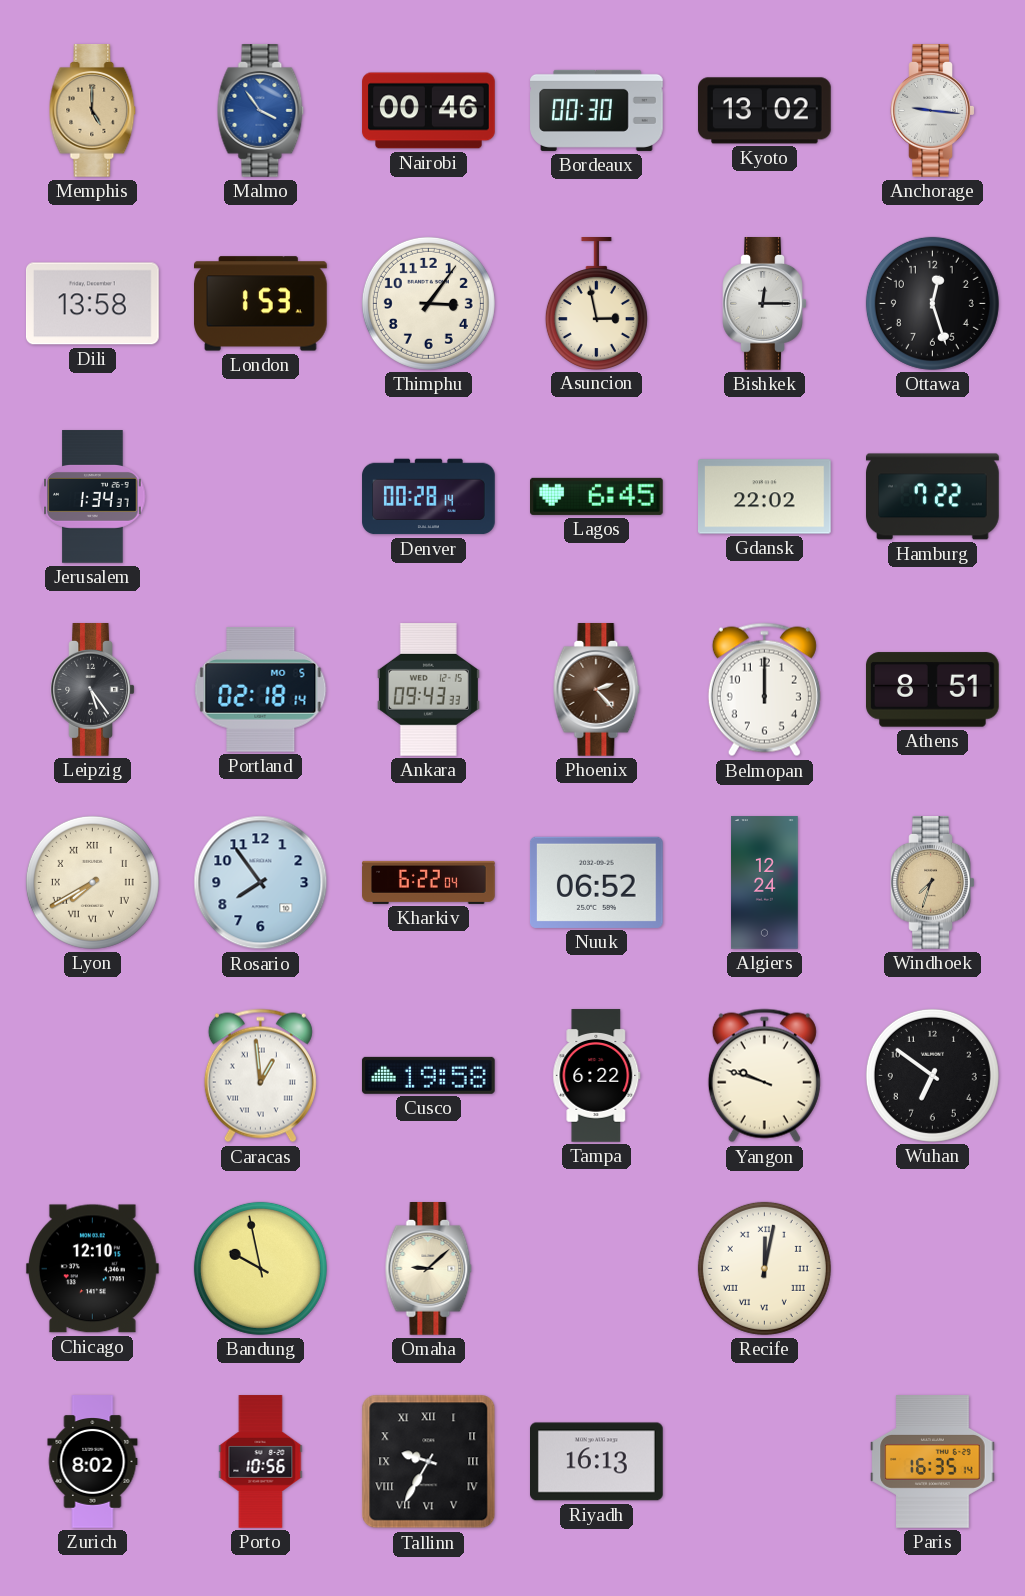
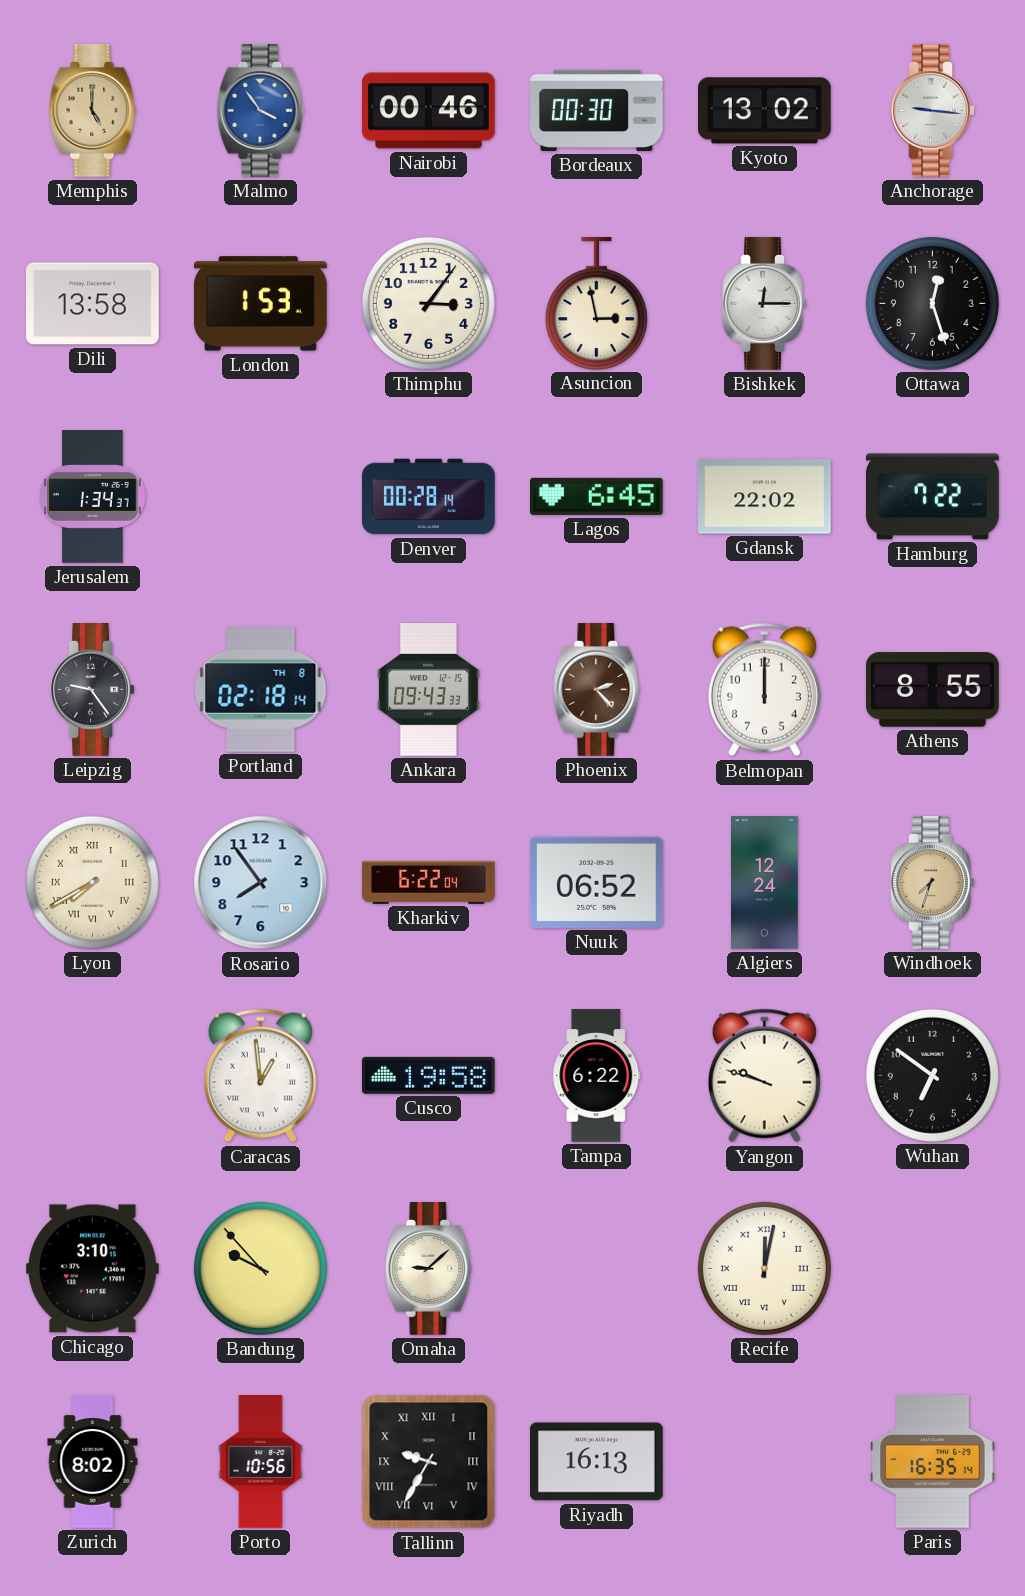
Leipzig: 5:24 -> 9:24 (93, 690)
Portland date: MO 5 -> TH 8 (261, 690)
Athens: 8:51 -> 8:55 (933, 690)
Chicago: 12:10 -> 3:10 (92, 1269)
Bandung: 9:58 -> 9:53 (260, 1268)
